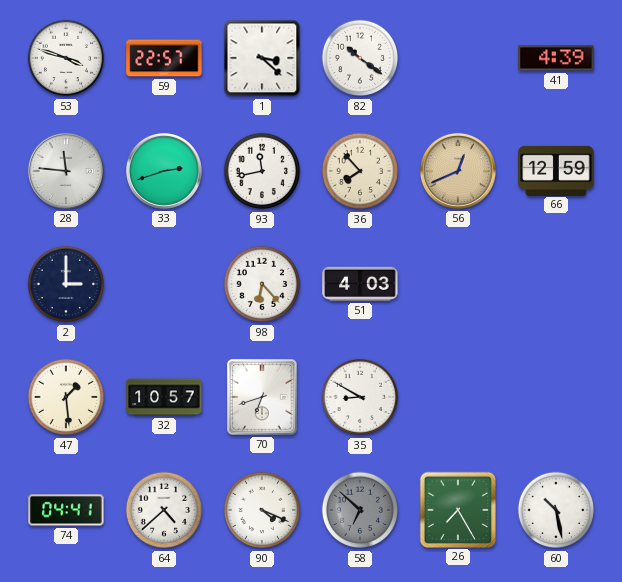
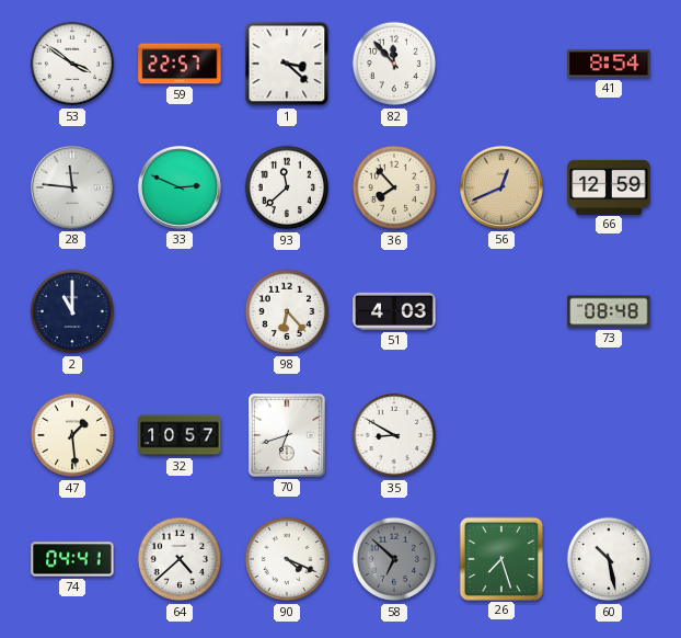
53: 3:48 -> 3:51 (72, 64)
82: 10:21 -> 11:53 (394, 64)
41: 4:39 -> 8:54 (609, 64)
33: 2:42 -> 2:49 (180, 187)
93: 11:43 -> 11:38 (287, 187)
2: 3:00 -> 11:00 (72, 311)
73: none -> 08:48 (609, 311)
26: 7:25 -> 7:27 (500, 558)
